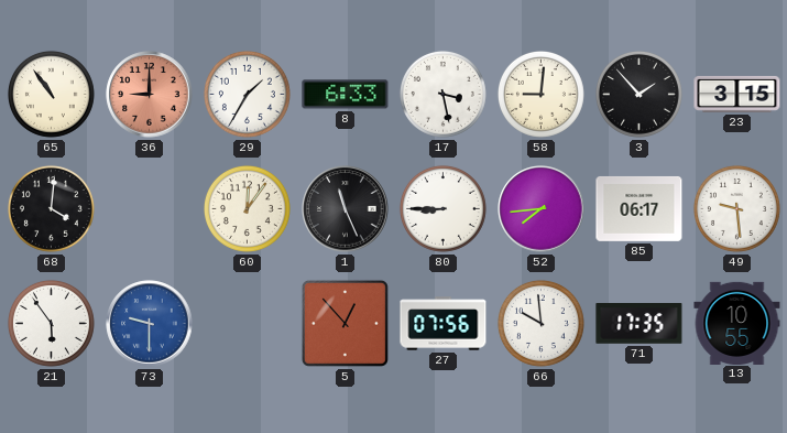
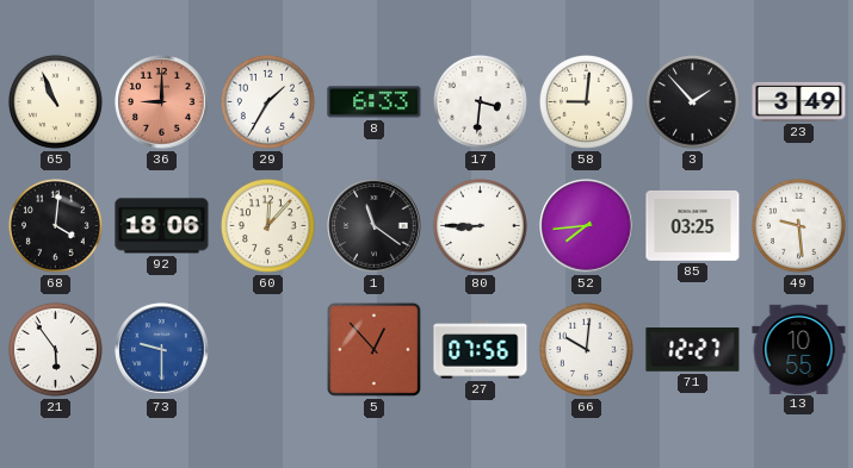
65: 10:54 -> 10:56 (55, 101)
17: 3:28 -> 3:31 (480, 101)
23: 3:15 -> 3:49 (799, 101)
92: none -> 18:06 (162, 226)
60: 12:06 -> 12:07 (267, 225)
1: 11:26 -> 11:21 (375, 226)
85: 06:17 -> 03:25 (693, 225)
66: 9:59 -> 10:01 (586, 349)
71: 17:35 -> 12:27 (693, 350)
